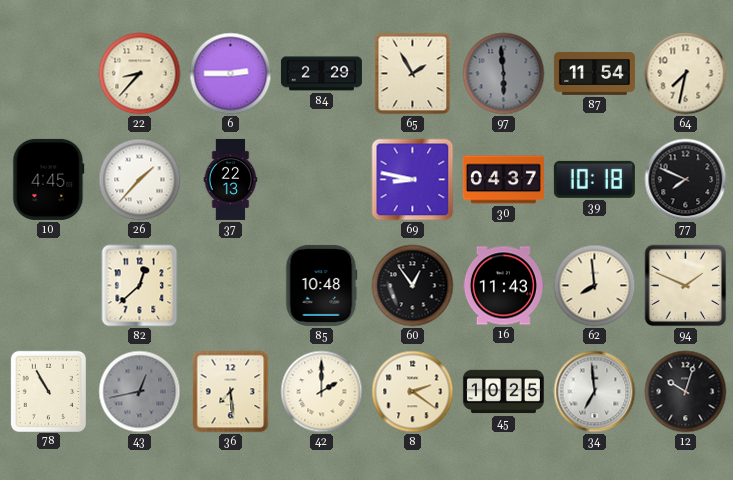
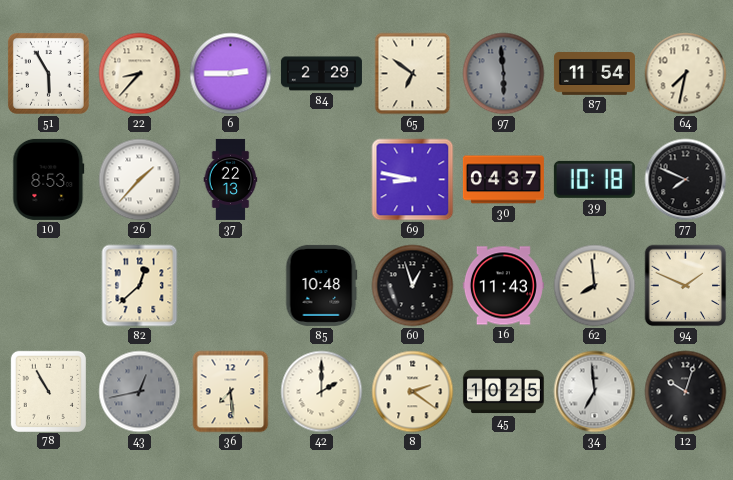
51: none -> 5:55 (48, 73)
65: 1:55 -> 6:51 (413, 74)
10: 4:45 -> 8:53 (49, 179)
60: 12:54 -> 12:57 (413, 286)
